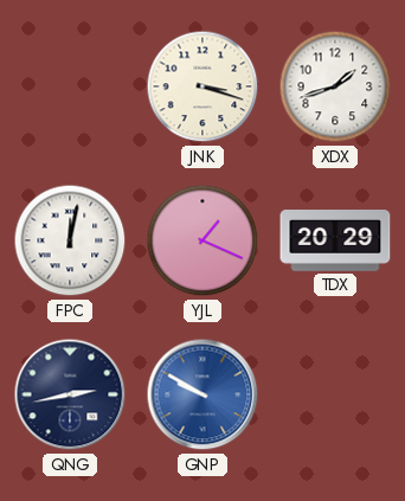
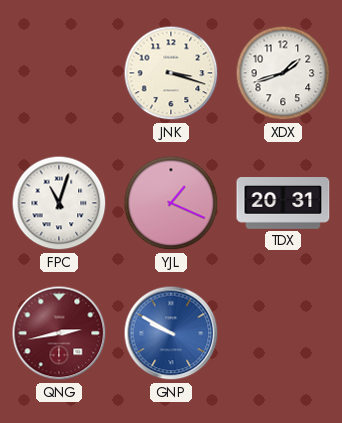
FPC: 12:02 -> 11:03 (59, 203)
TDX: 20:29 -> 20:31 (283, 204)
QNG dial: navy -> burgundy (59, 333)
